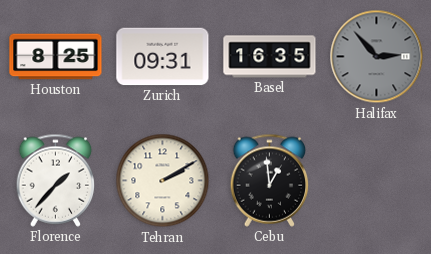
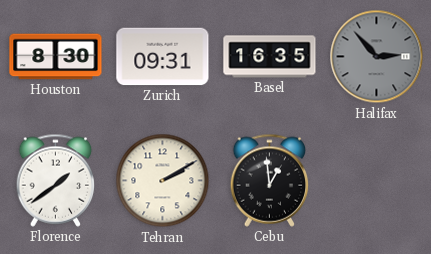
Houston: 8:25 -> 8:30 (56, 57)
Florence: 1:37 -> 1:39 (56, 180)
